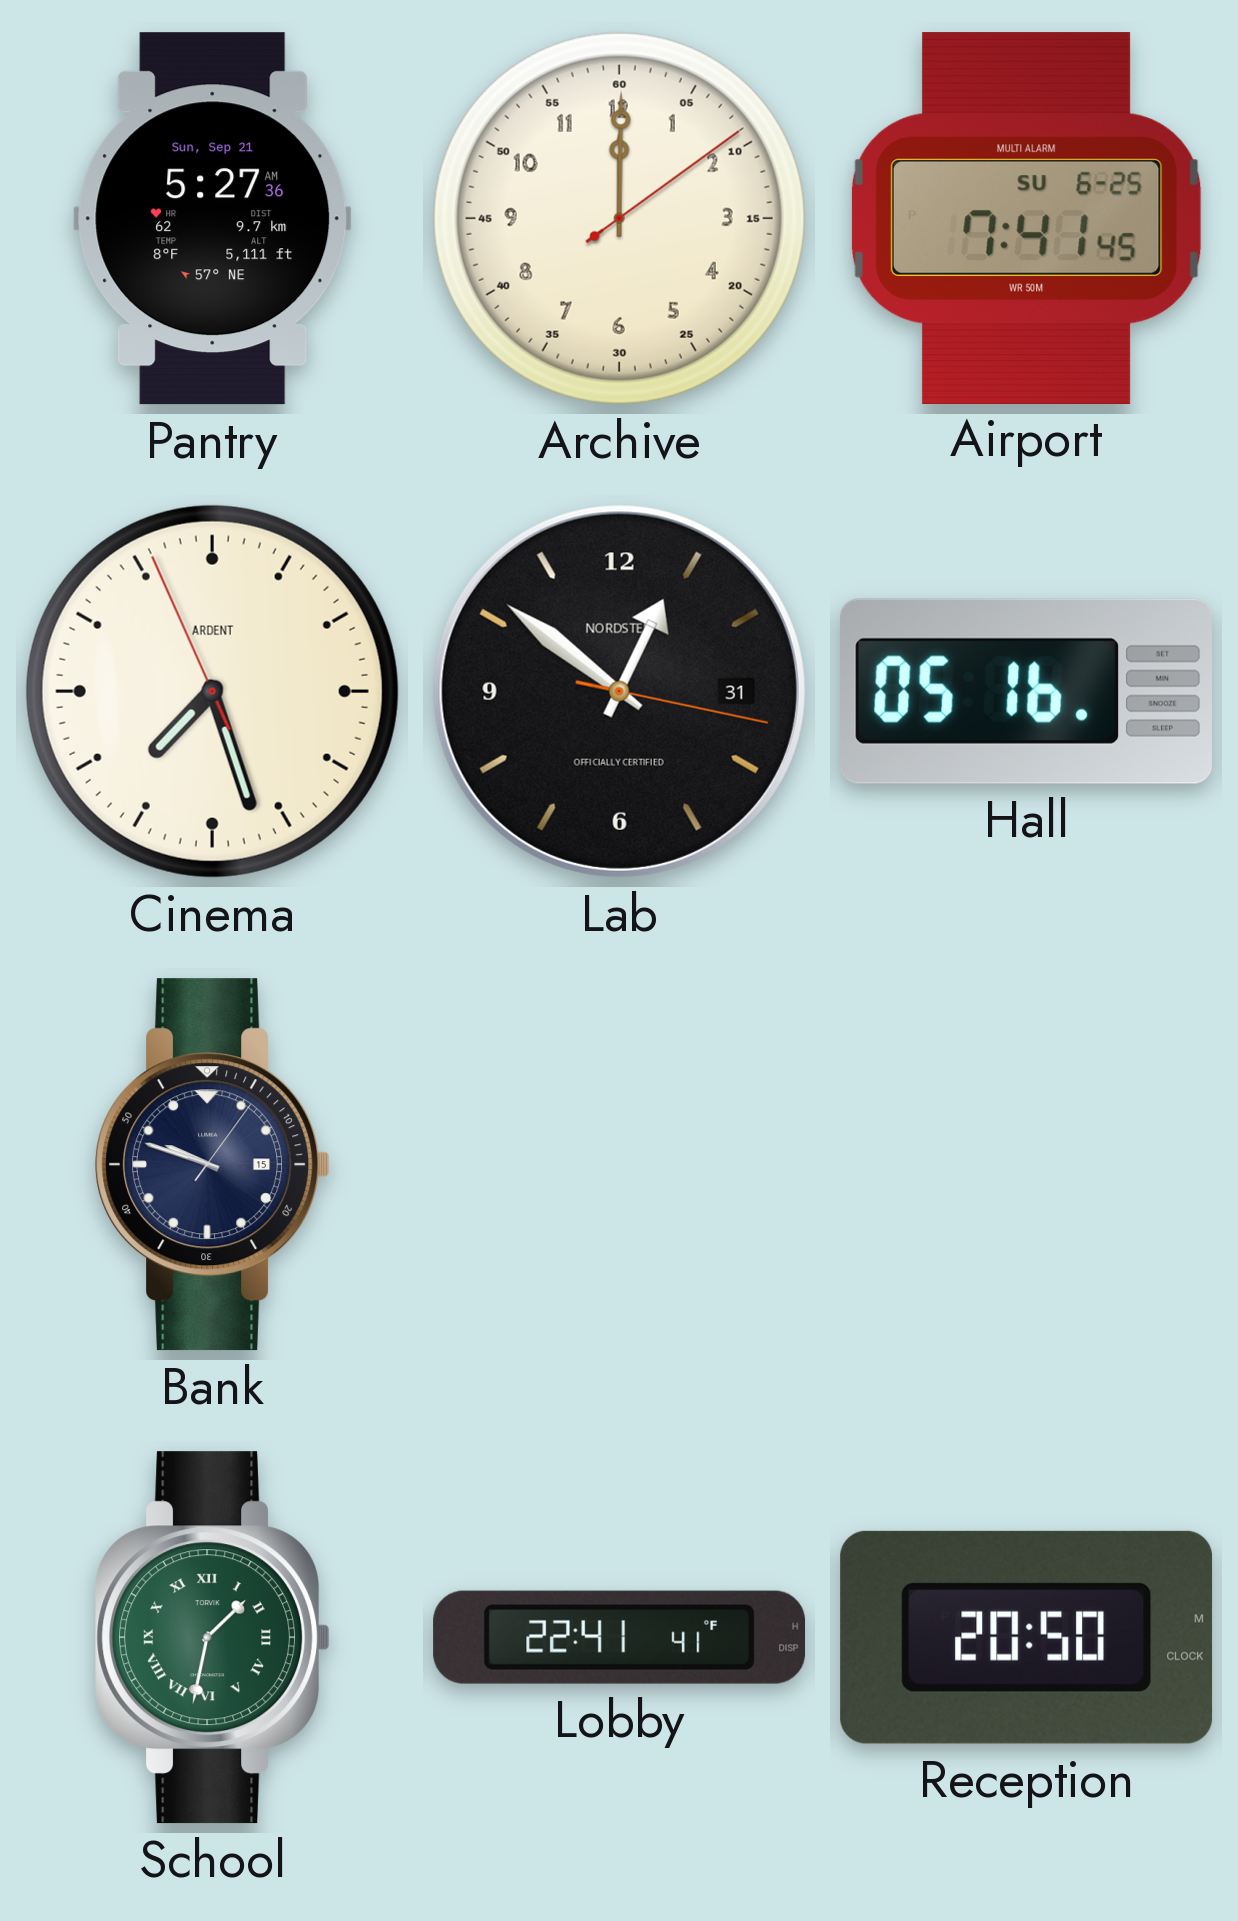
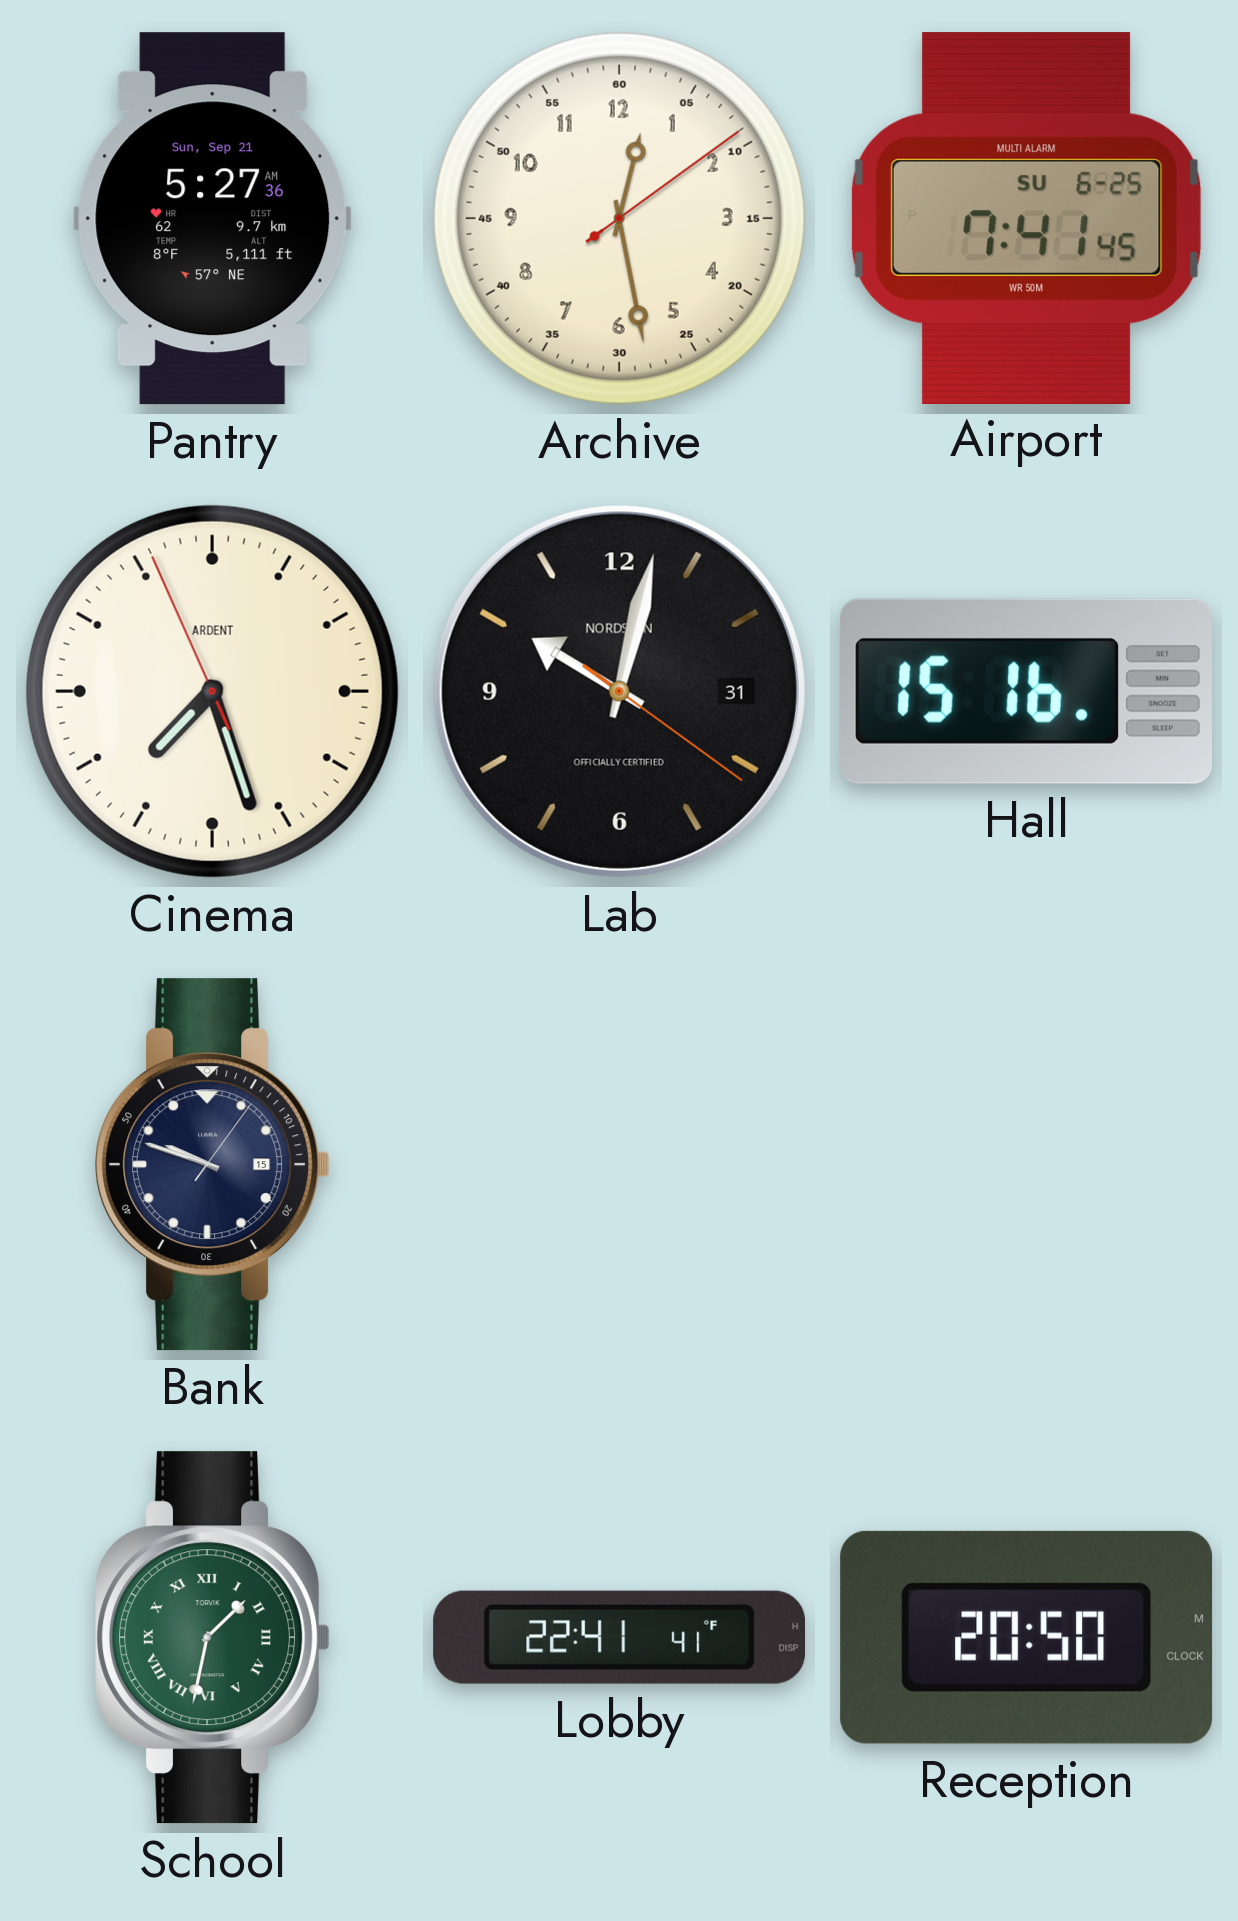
Archive: 12:00 -> 12:28 (619, 218)
Lab: 12:51 -> 10:02 (619, 691)
Hall: 05:16 -> 15:16 (1026, 691)
